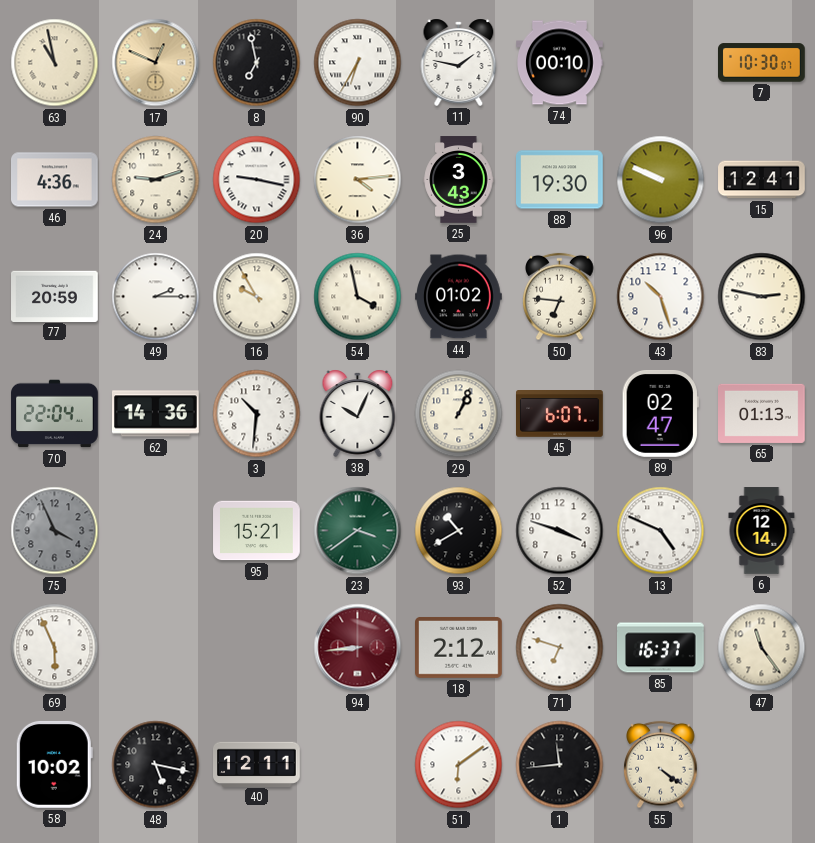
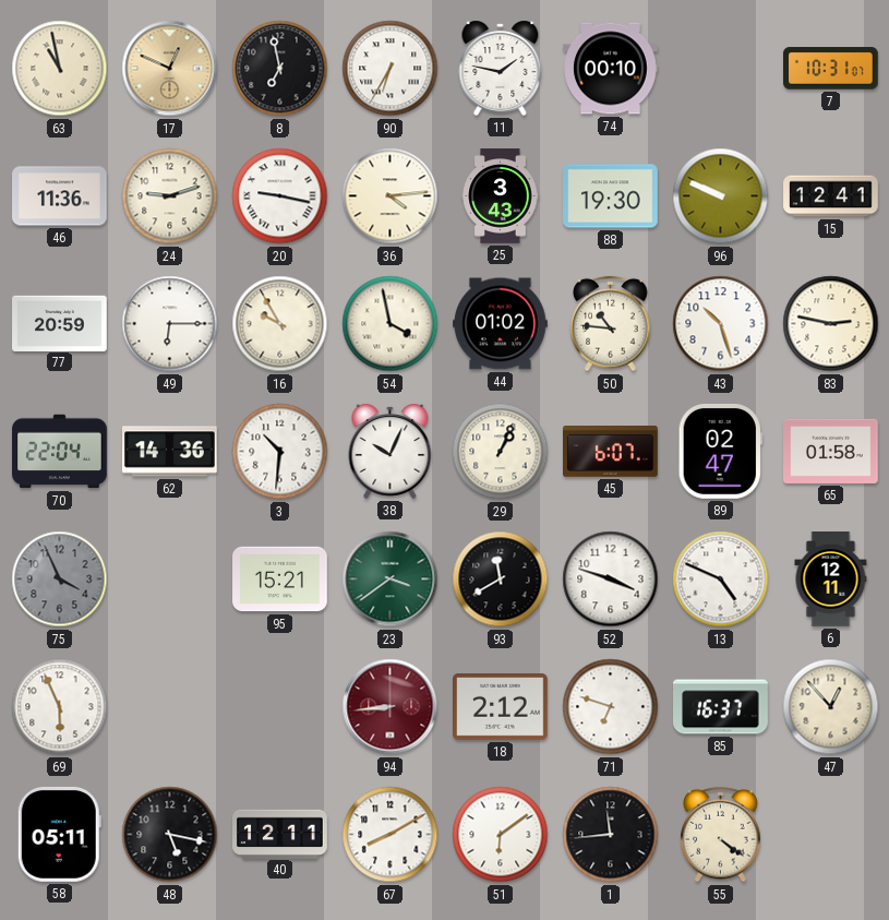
7: 10:30 -> 10:31 (831, 69)
46: 4:36 -> 11:36 (60, 196)
49: 2:15 -> 6:15 (170, 324)
50: 6:46 -> 10:46 (611, 324)
65: 01:13 -> 01:58 (831, 451)
93: 10:40 -> 11:40 (501, 580)
6: 12:14 -> 12:11 (831, 580)
47: 11:24 -> 12:53 (831, 707)
58: 10:02 -> 05:11 (59, 835)
67: none -> 8:10 (391, 835)
